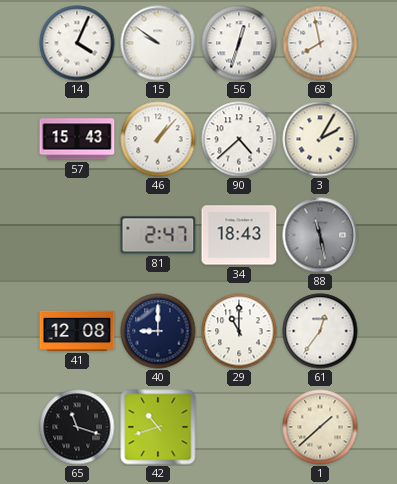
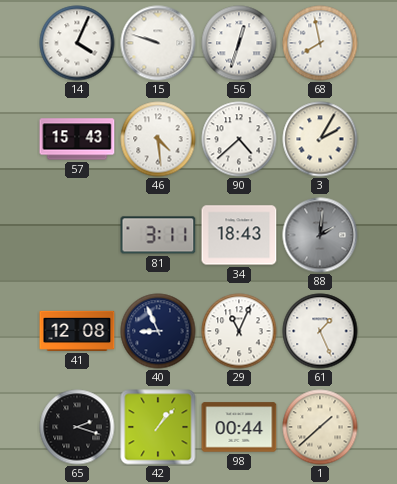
15: 9:51 -> 9:48 (158, 43)
46: 1:07 -> 4:29 (158, 139)
81: 2:47 -> 3:11 (158, 235)
88: 11:28 -> 2:01 (320, 235)
40: 9:00 -> 8:56 (158, 331)
29: 11:00 -> 11:04 (239, 331)
61: 12:36 -> 1:26 (320, 331)
65: 11:18 -> 2:18 (77, 427)
42: 10:42 -> 1:07 (158, 427)
98: none -> 00:44 (239, 427)
